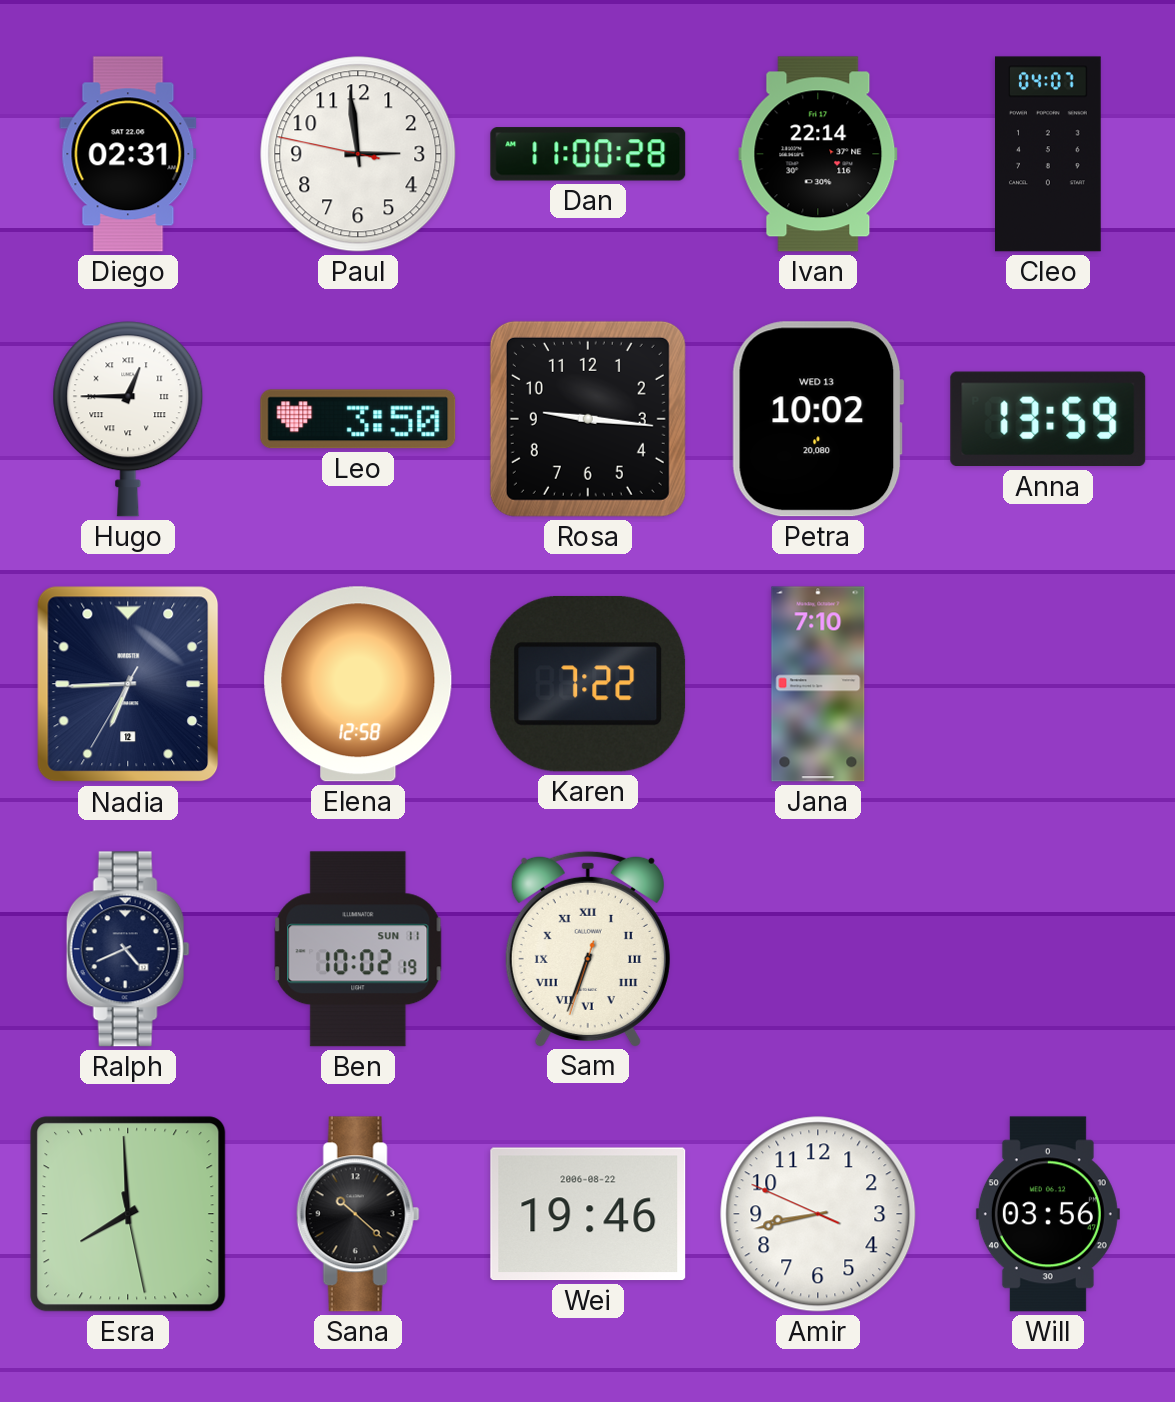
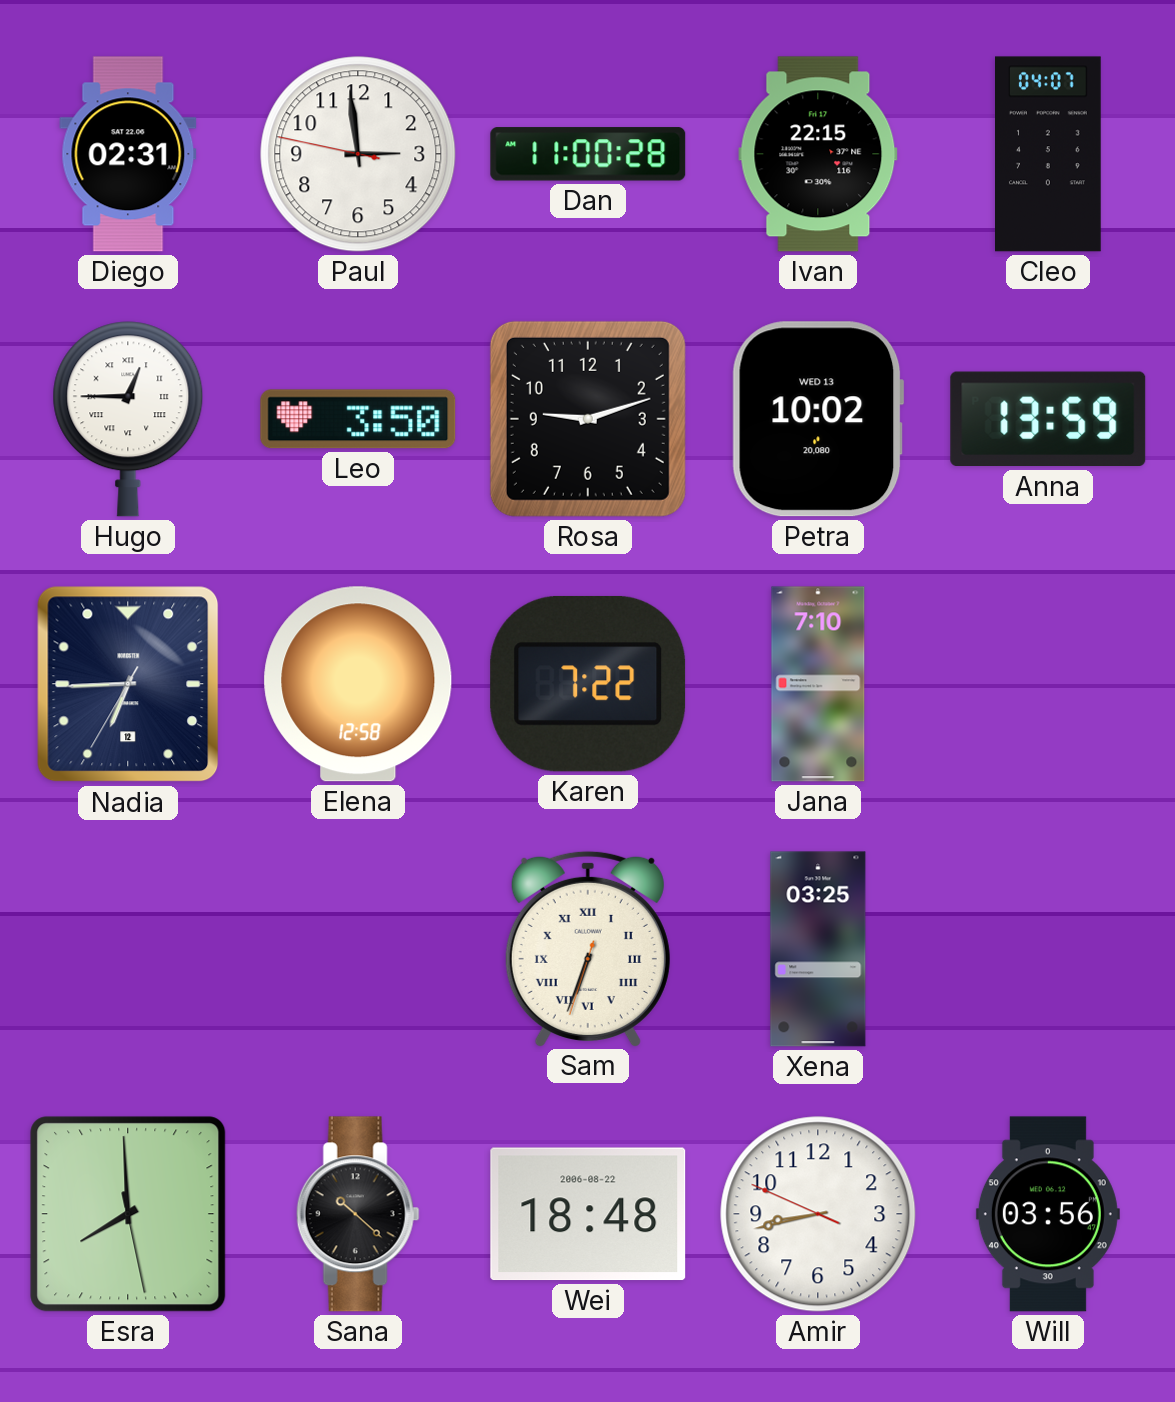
Ivan: 22:14 -> 22:15 (818, 154)
Rosa: 9:16 -> 9:12 (588, 419)
Ralph: 4:41 -> none (128, 949)
Ben: 10:02 -> none (358, 949)
Xena: none -> 03:25 (818, 949)
Wei: 19:46 -> 18:48 (588, 1214)
